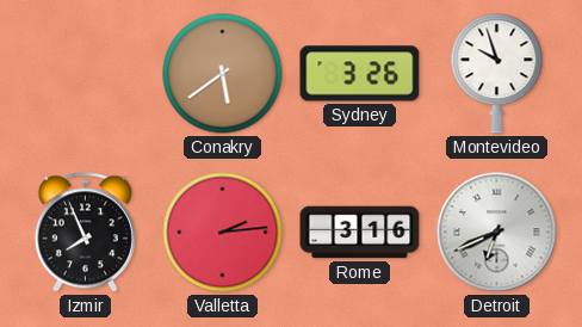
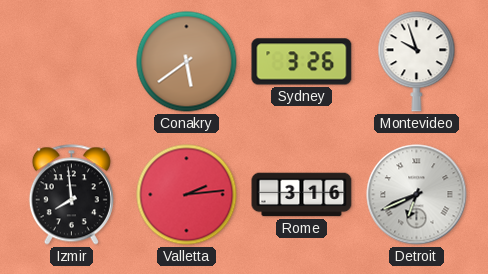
Izmir: 7:56 -> 7:59 (71, 195)
